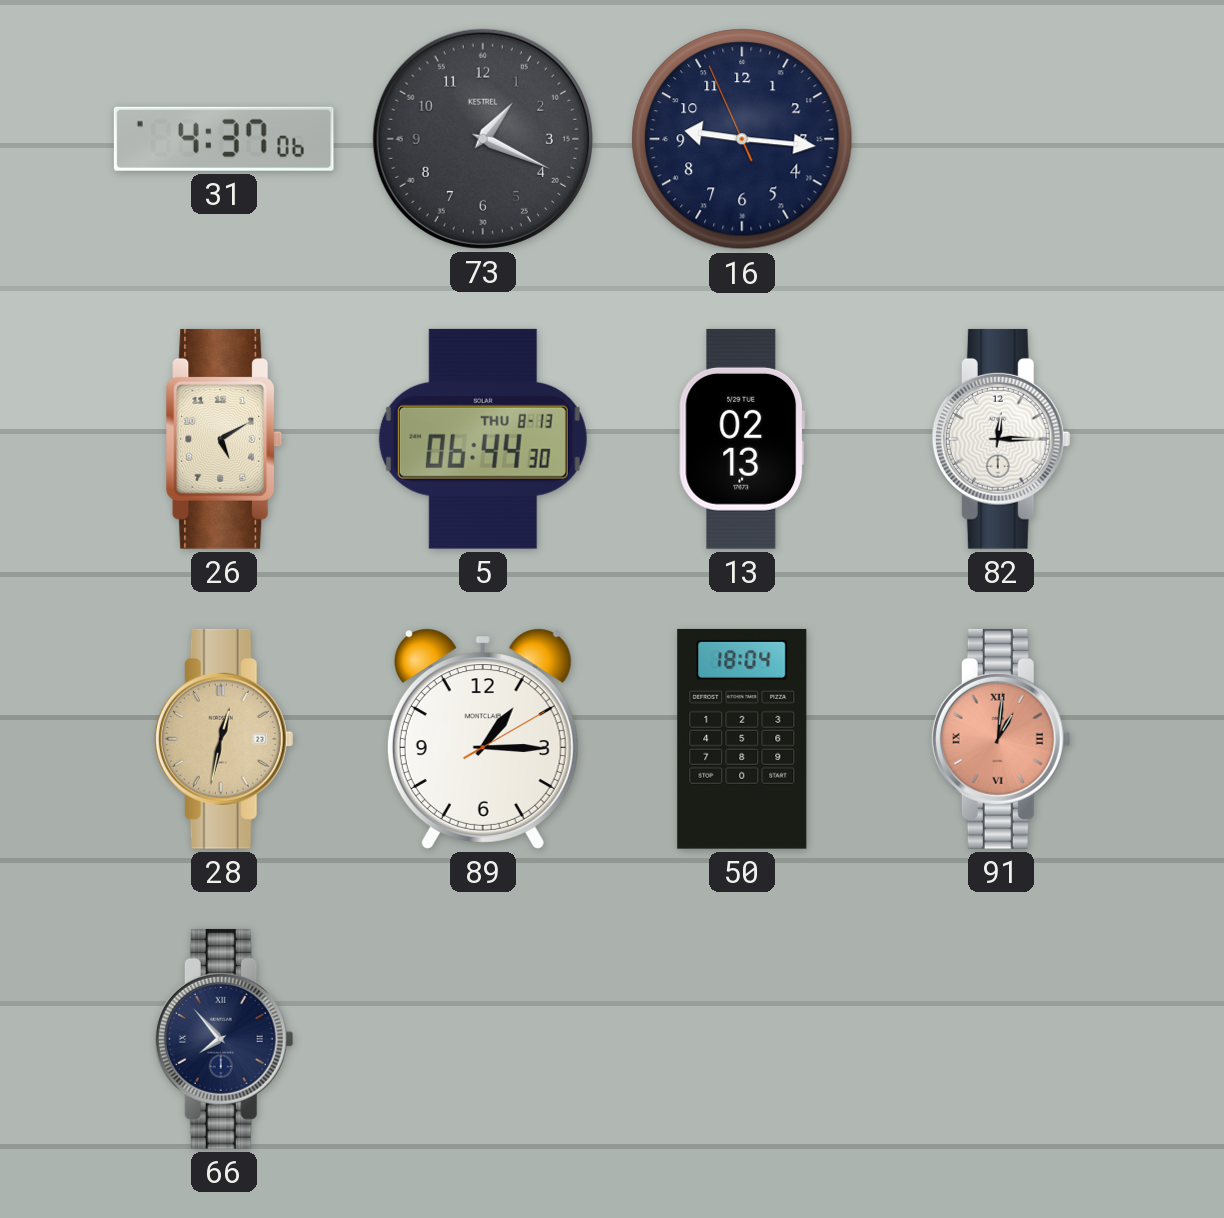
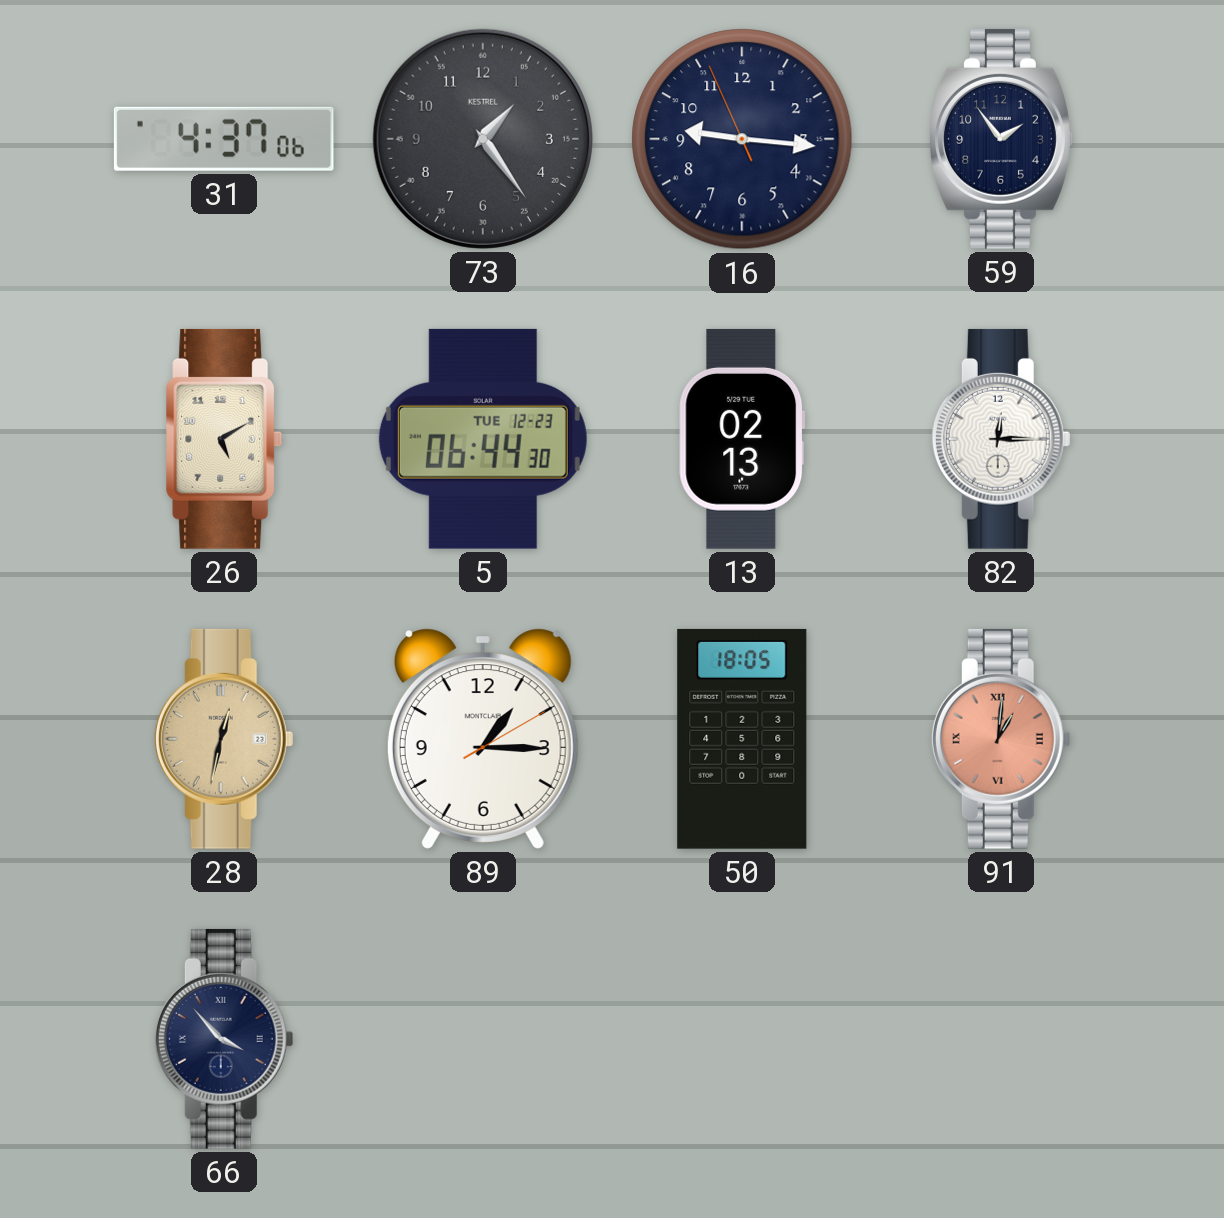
73: 1:19 -> 1:24 (483, 139)
59: none -> 1:54 (1001, 139)
5 date: THU 8-13 -> TUE 12-23 (483, 439)
50: 18:04 -> 18:05 (742, 739)
66: 7:53 -> 3:53 (224, 1039)
